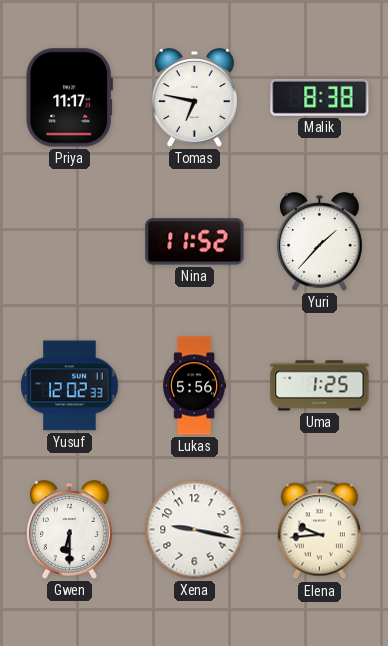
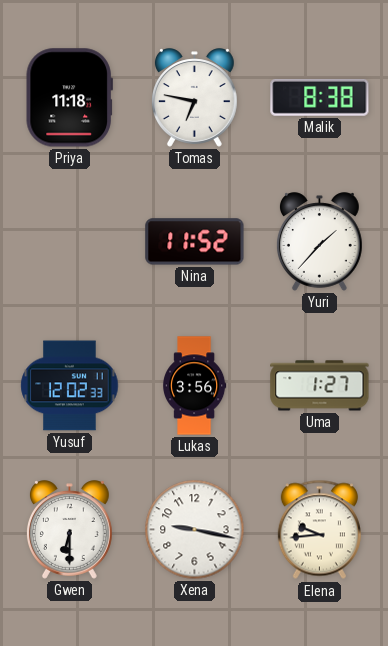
Priya: 11:17 -> 11:18 (69, 98)
Lukas: 5:56 -> 3:56 (195, 386)
Uma: 1:25 -> 1:27 (320, 386)
